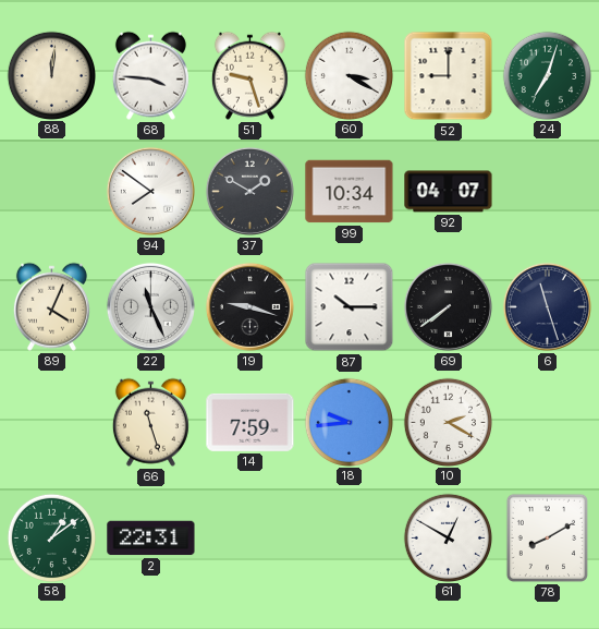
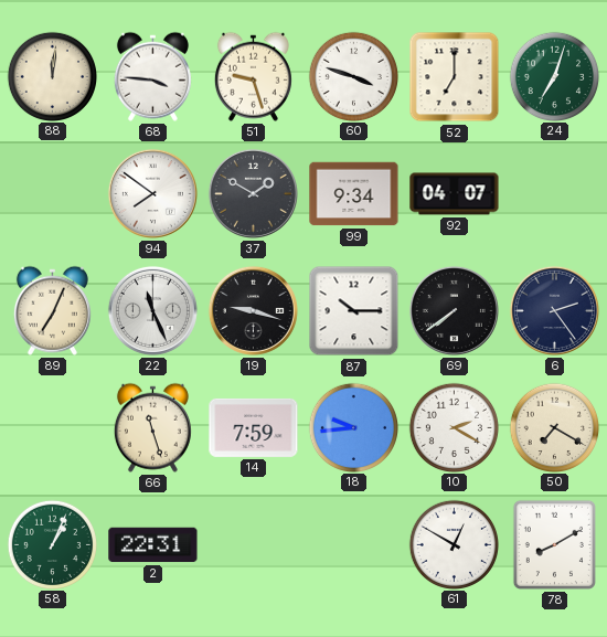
60: 3:20 -> 3:48 (353, 76)
52: 9:00 -> 7:00 (455, 77)
99: 10:34 -> 9:34 (354, 194)
89: 4:04 -> 7:04 (52, 310)
6: 11:27 -> 2:24 (554, 310)
50: none -> 7:20 (554, 427)
58: 1:09 -> 1:04 (52, 544)
